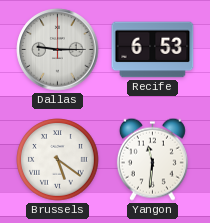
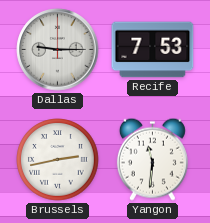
Recife: 6:53 -> 7:53 (153, 50)
Brussels: 5:21 -> 2:43 (58, 160)
